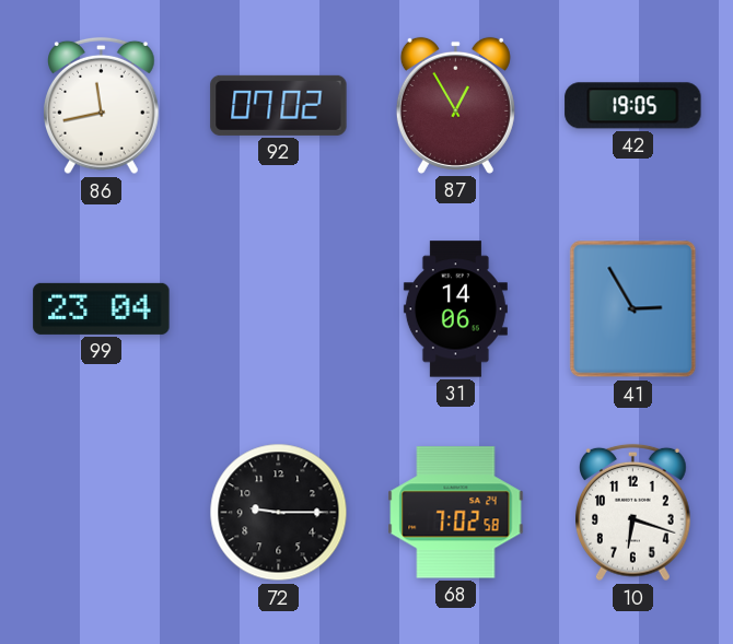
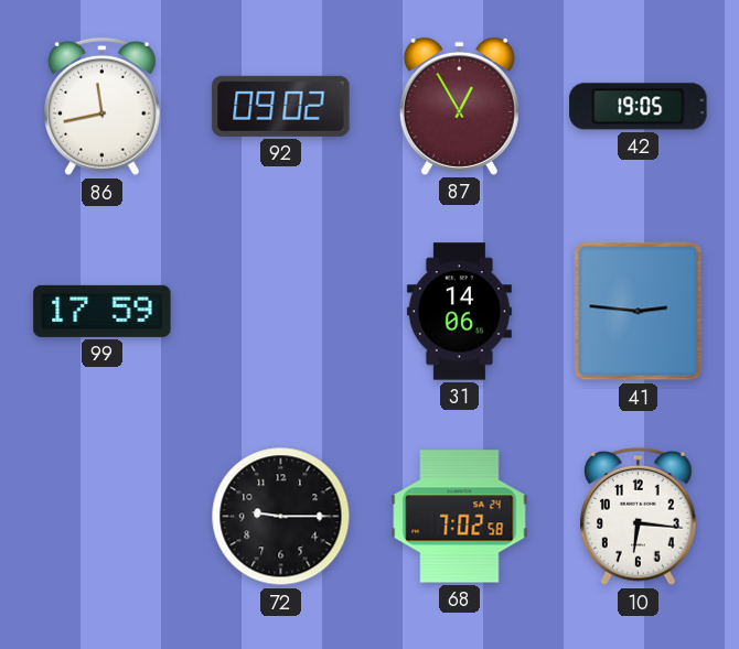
92: 07:02 -> 09:02 (281, 106)
99: 23:04 -> 17:59 (103, 311)
41: 2:55 -> 2:46 (639, 312)
10: 6:18 -> 6:16 (639, 517)
